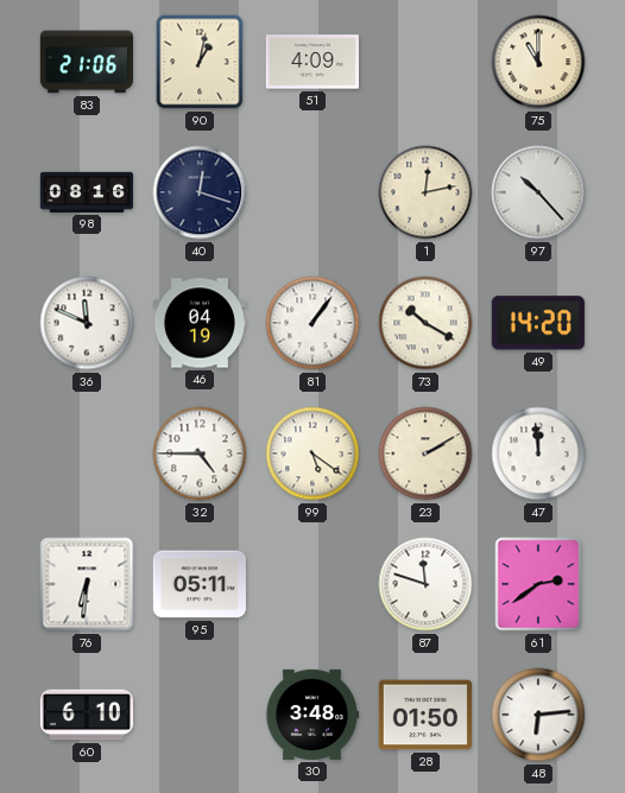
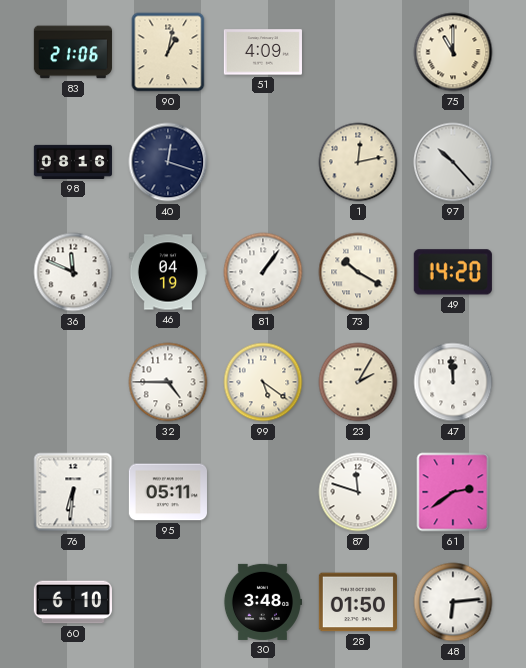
23: 2:10 -> 2:05 (358, 382)
